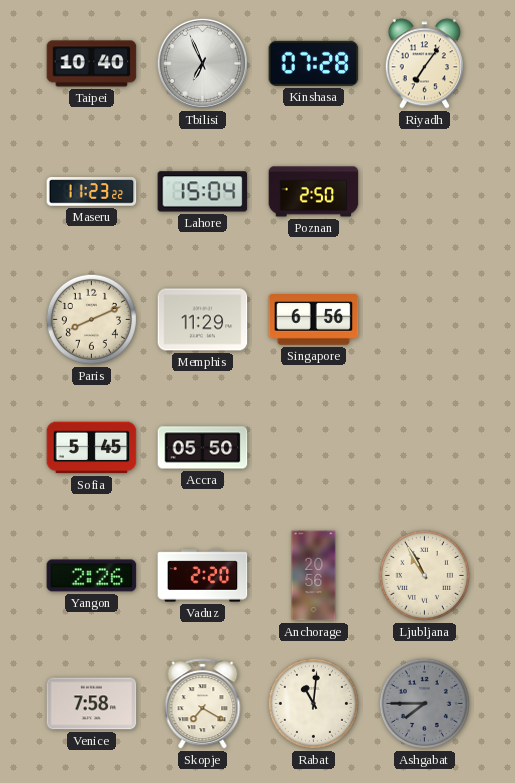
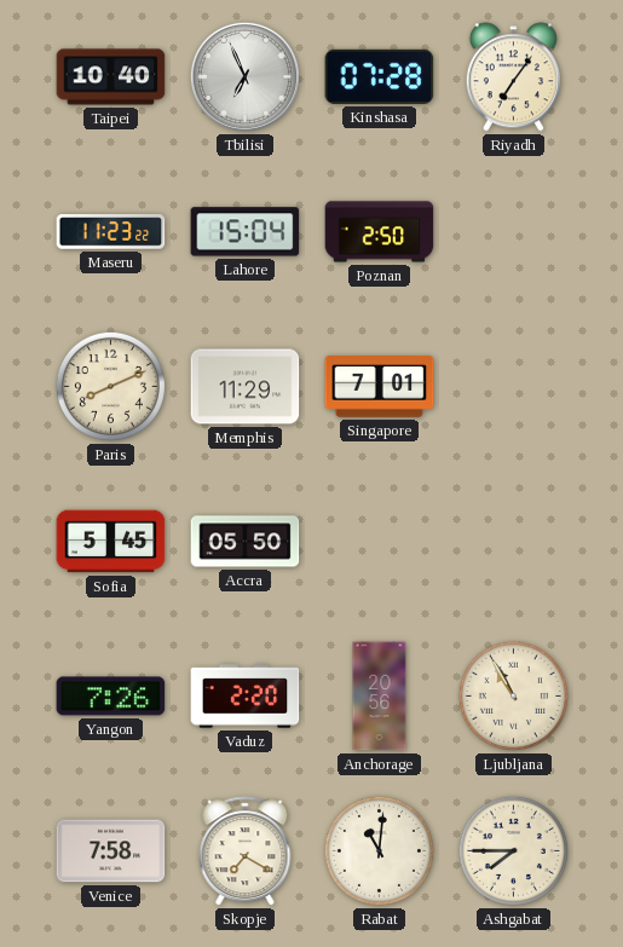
Singapore: 6:56 -> 7:01 (380, 387)
Yangon: 2:26 -> 7:26 (111, 697)
Ashgabat dial: grey -> cream (513, 850)
